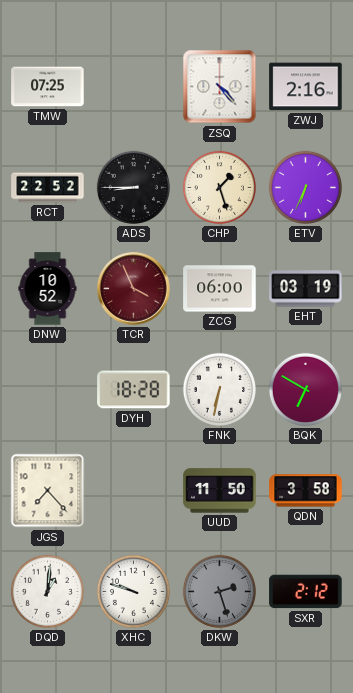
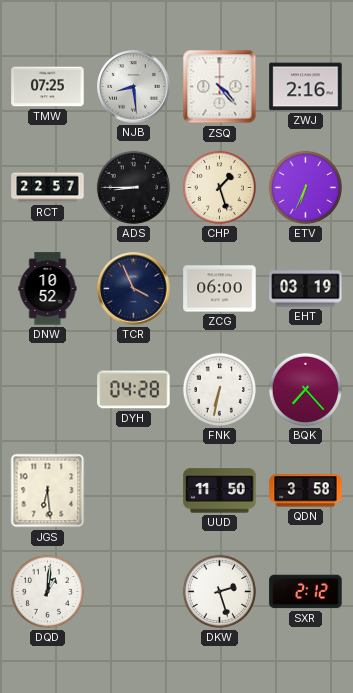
NJB: none -> 8:29 (134, 87)
RCT: 22:52 -> 22:57 (48, 188)
TCR dial: burgundy -> navy (134, 289)
DYH: 18:28 -> 04:28 (134, 390)
BQK: 6:50 -> 7:23 (305, 389)
JGS: 7:23 -> 6:29 (48, 491)
XHC: 9:48 -> none (133, 591)
DKW dial: grey -> white (219, 591)
